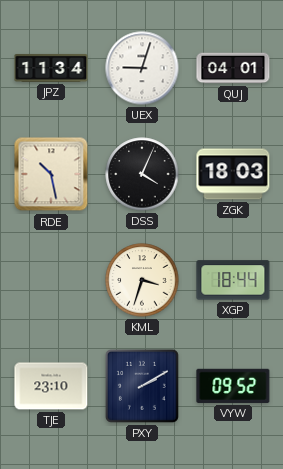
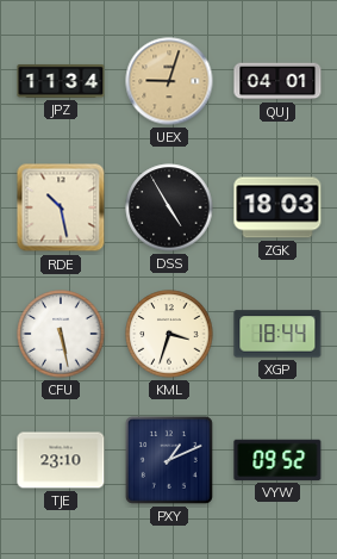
UEX dial: white -> champagne (169, 81)
DSS: 4:04 -> 4:55 (169, 207)
CFU: none -> 5:28 (61, 334)
PXY: 2:10 -> 1:11 (169, 460)
